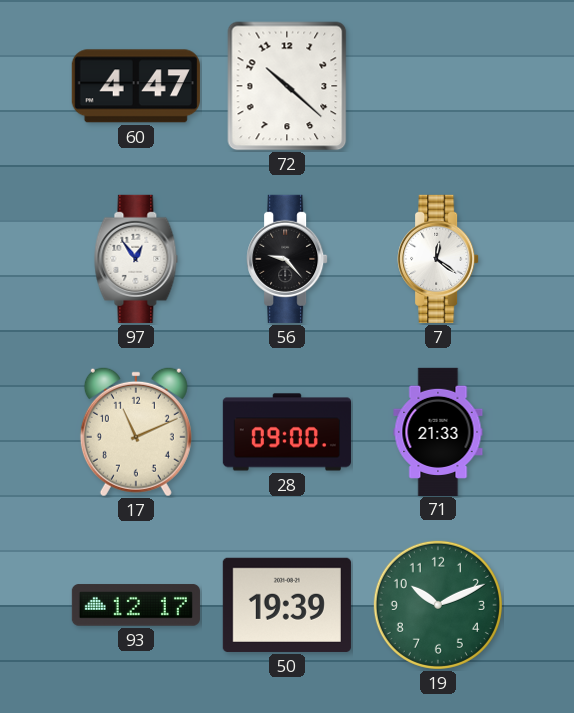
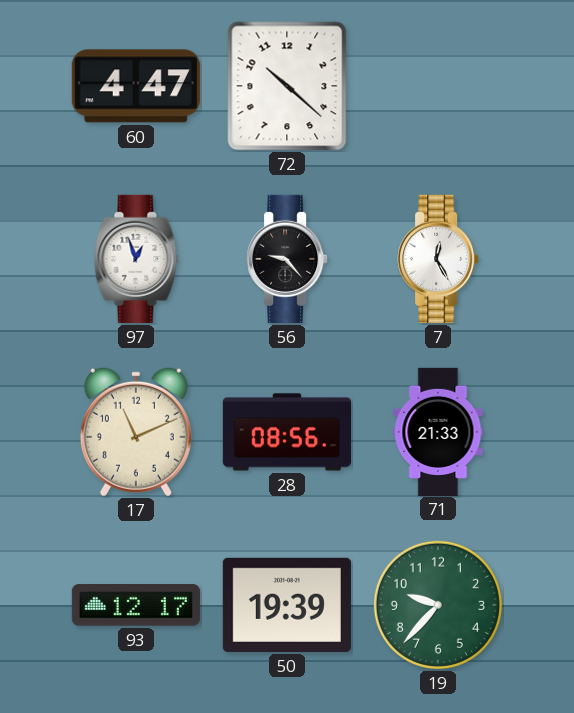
97: 12:54 -> 12:57 (136, 259)
7: 12:21 -> 12:25 (438, 259)
28: 09:00 -> 08:56 (287, 432)
19: 10:11 -> 9:37 (438, 605)
